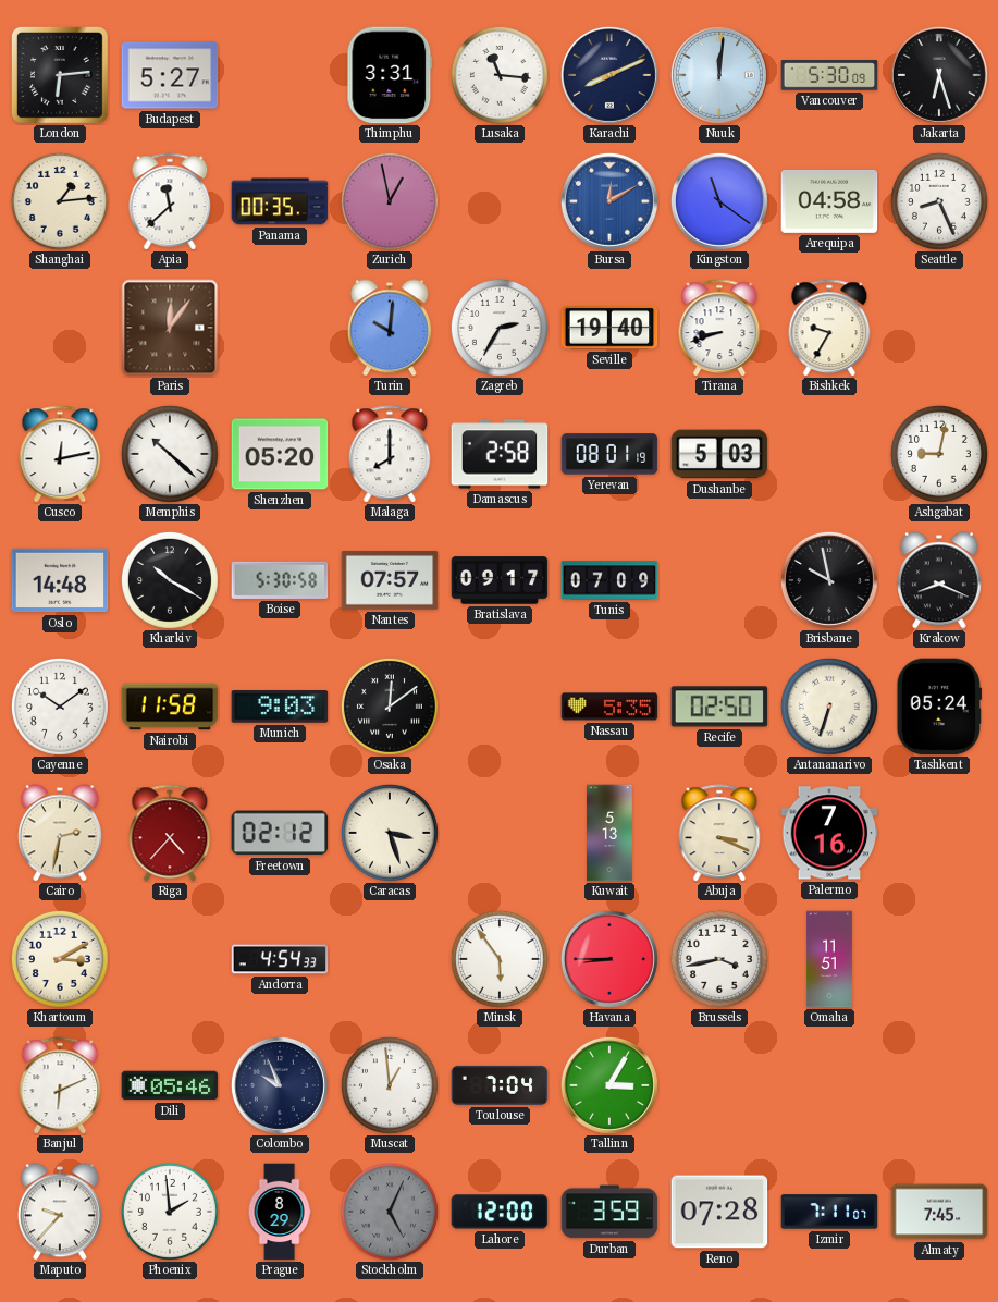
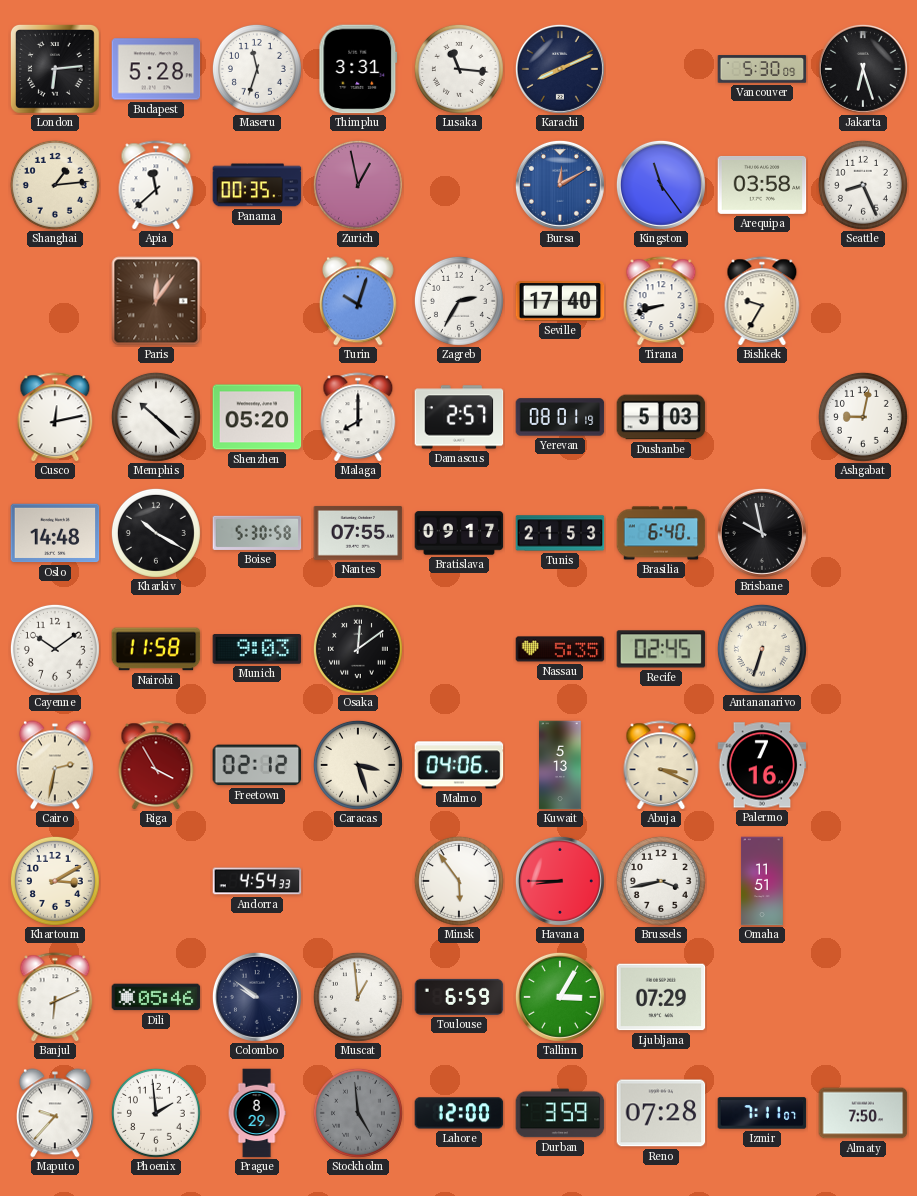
Budapest: 5:27 -> 5:28 (156, 69)
Maseru: none -> 11:33 (257, 69)
Nuuk: 12:01 -> none (719, 75)
Kingston: 11:21 -> 11:24 (661, 185)
Arequipa: 04:58 -> 03:58 (762, 185)
Turin: 10:01 -> 10:03 (358, 301)
Seville: 19:40 -> 17:40 (560, 302)
Damascus: 2:58 -> 2:57 (459, 417)
Nantes: 07:57 -> 07:55 (358, 533)
Tunis: 07:09 -> 21:53 (560, 533)
Brasilia: none -> 6:40 (661, 533)
Krakow: 8:19 -> none (939, 580)
Recife: 02:50 -> 02:45 (661, 649)
Tashkent: 05:24 -> none (938, 707)
Riga: 4:37 -> 3:55 (156, 765)
Malmo: none -> 04:06 (459, 765)
Colombo: 9:56 -> 9:51 (257, 997)
Toulouse: 7:04 -> 6:59 (459, 997)
Ljubljana: none -> 07:29 (661, 997)
Stockholm: 5:04 -> 4:59 (358, 1113)
Almaty: 7:45 -> 7:50 (863, 1113)
